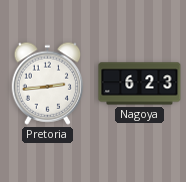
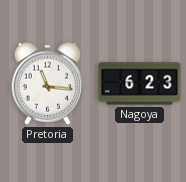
Pretoria: 2:44 -> 11:16 (48, 83)
